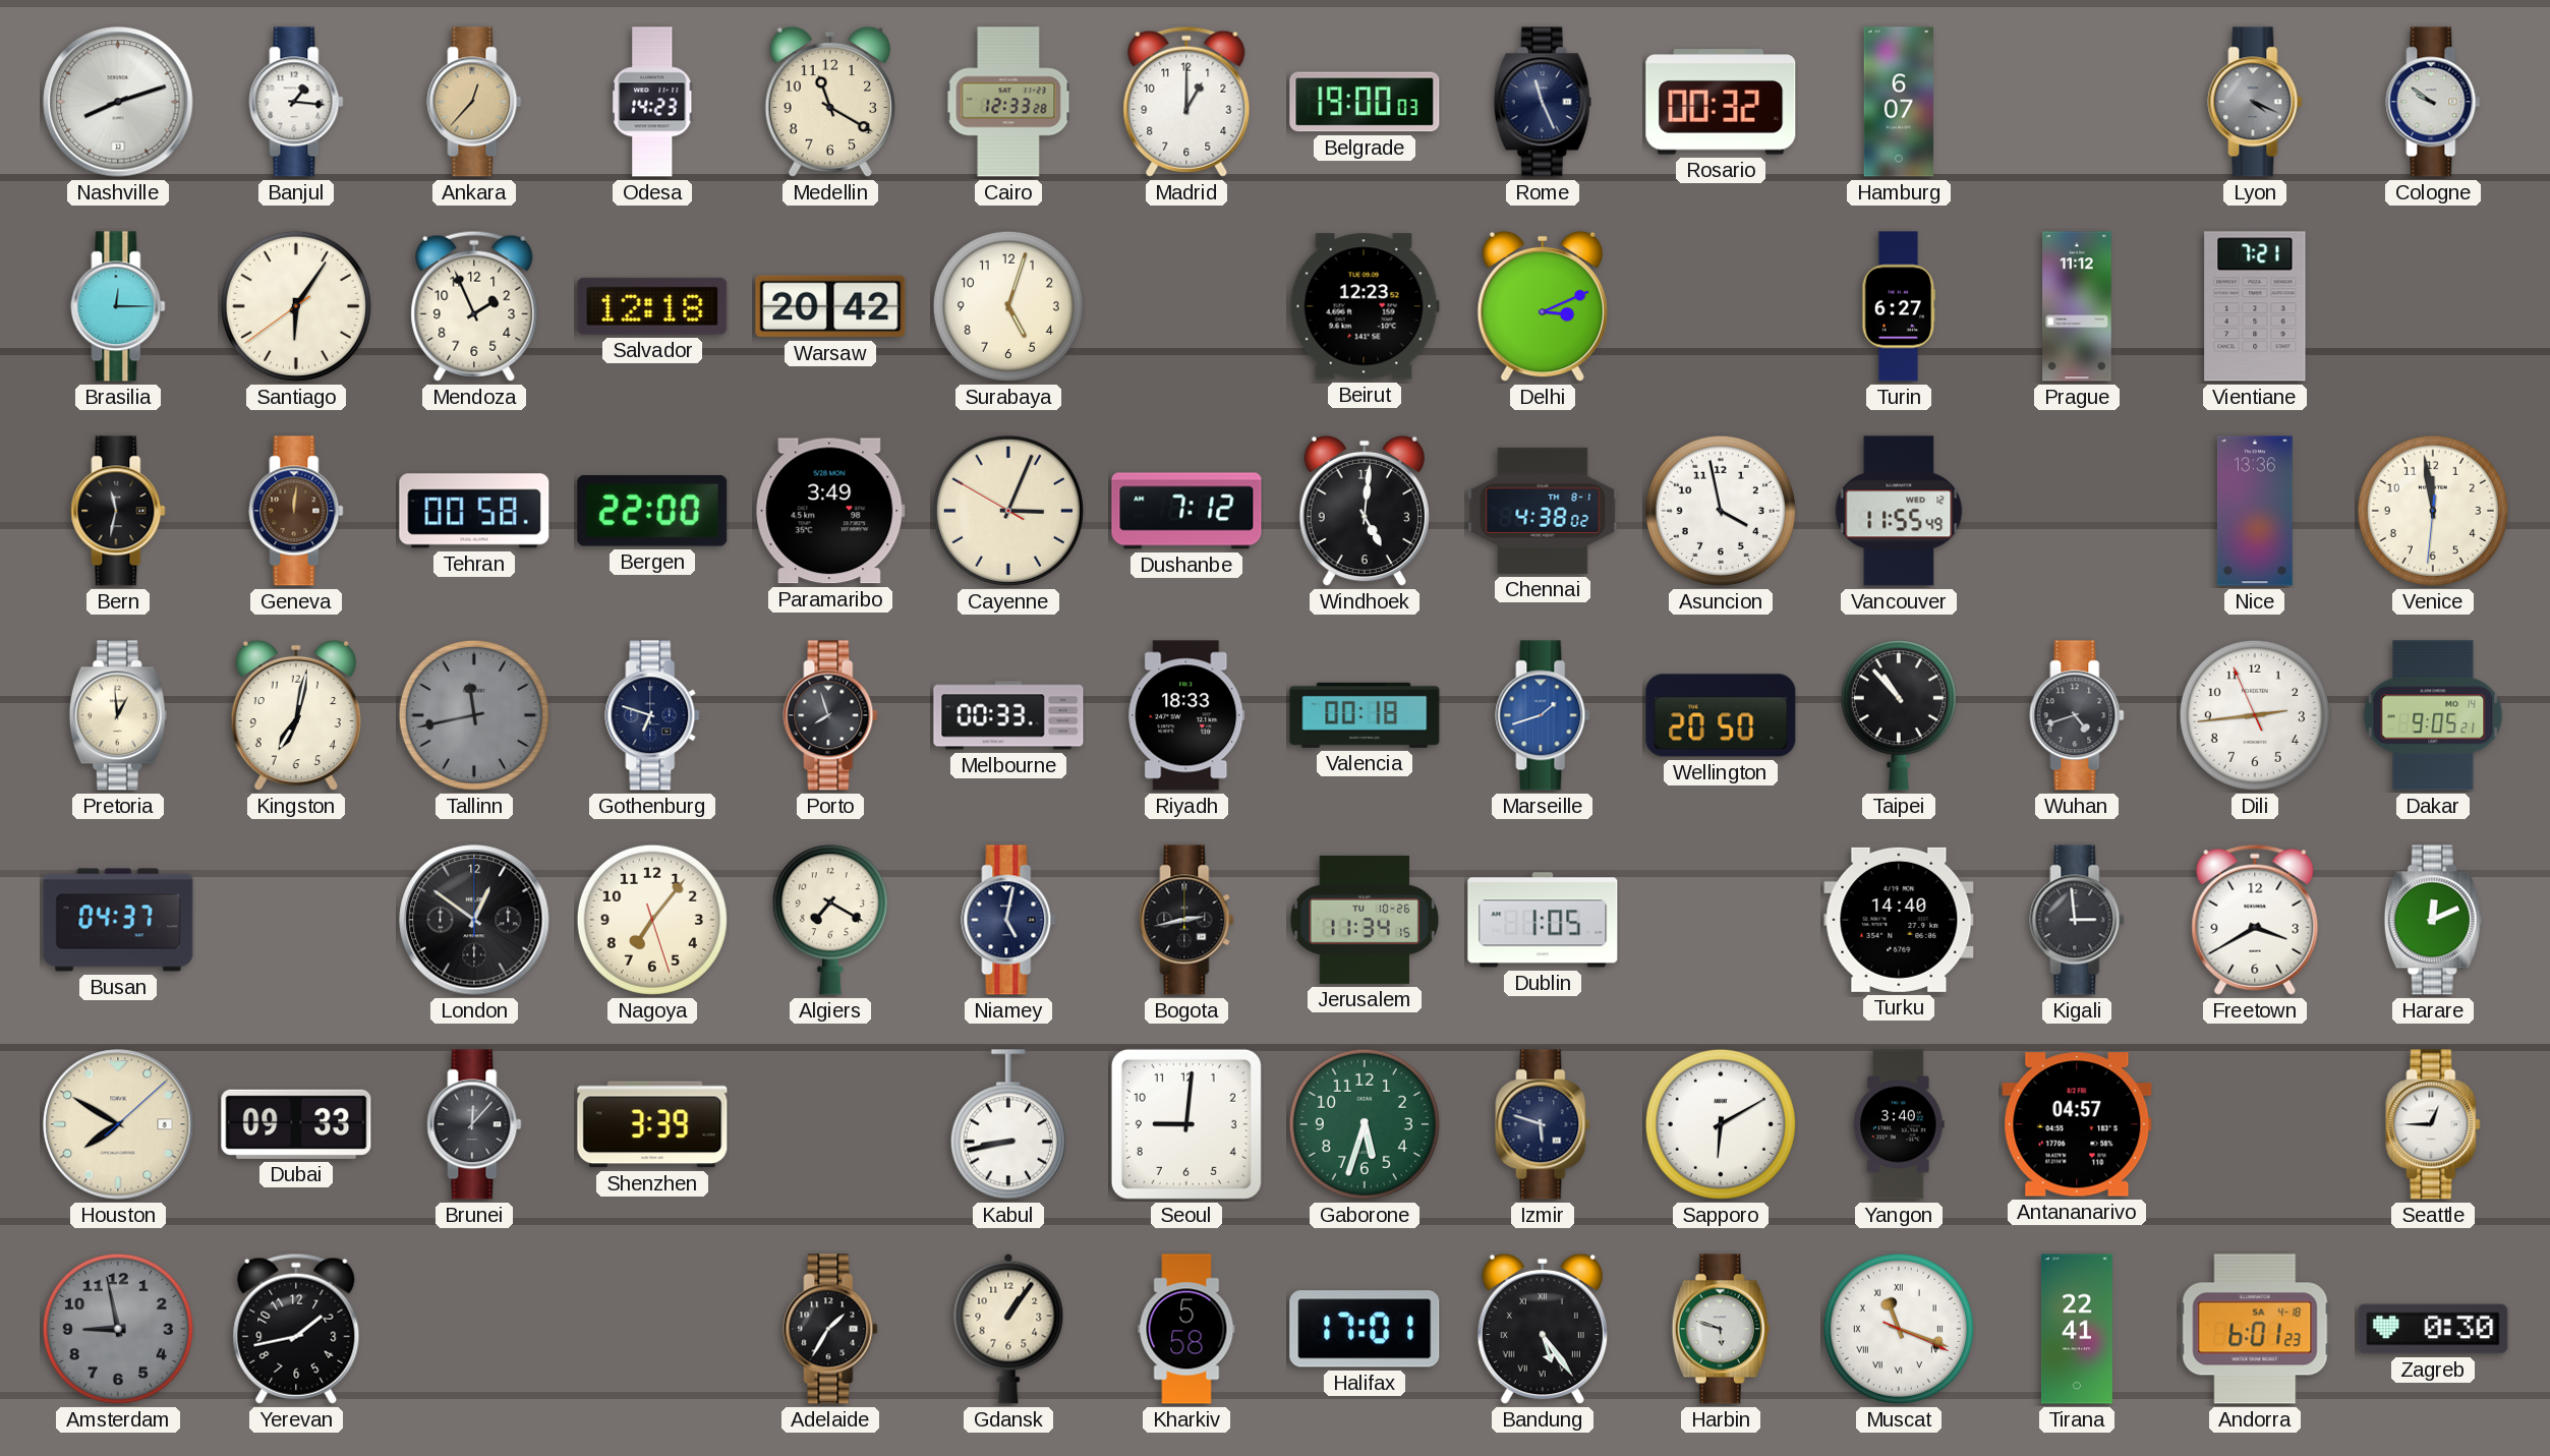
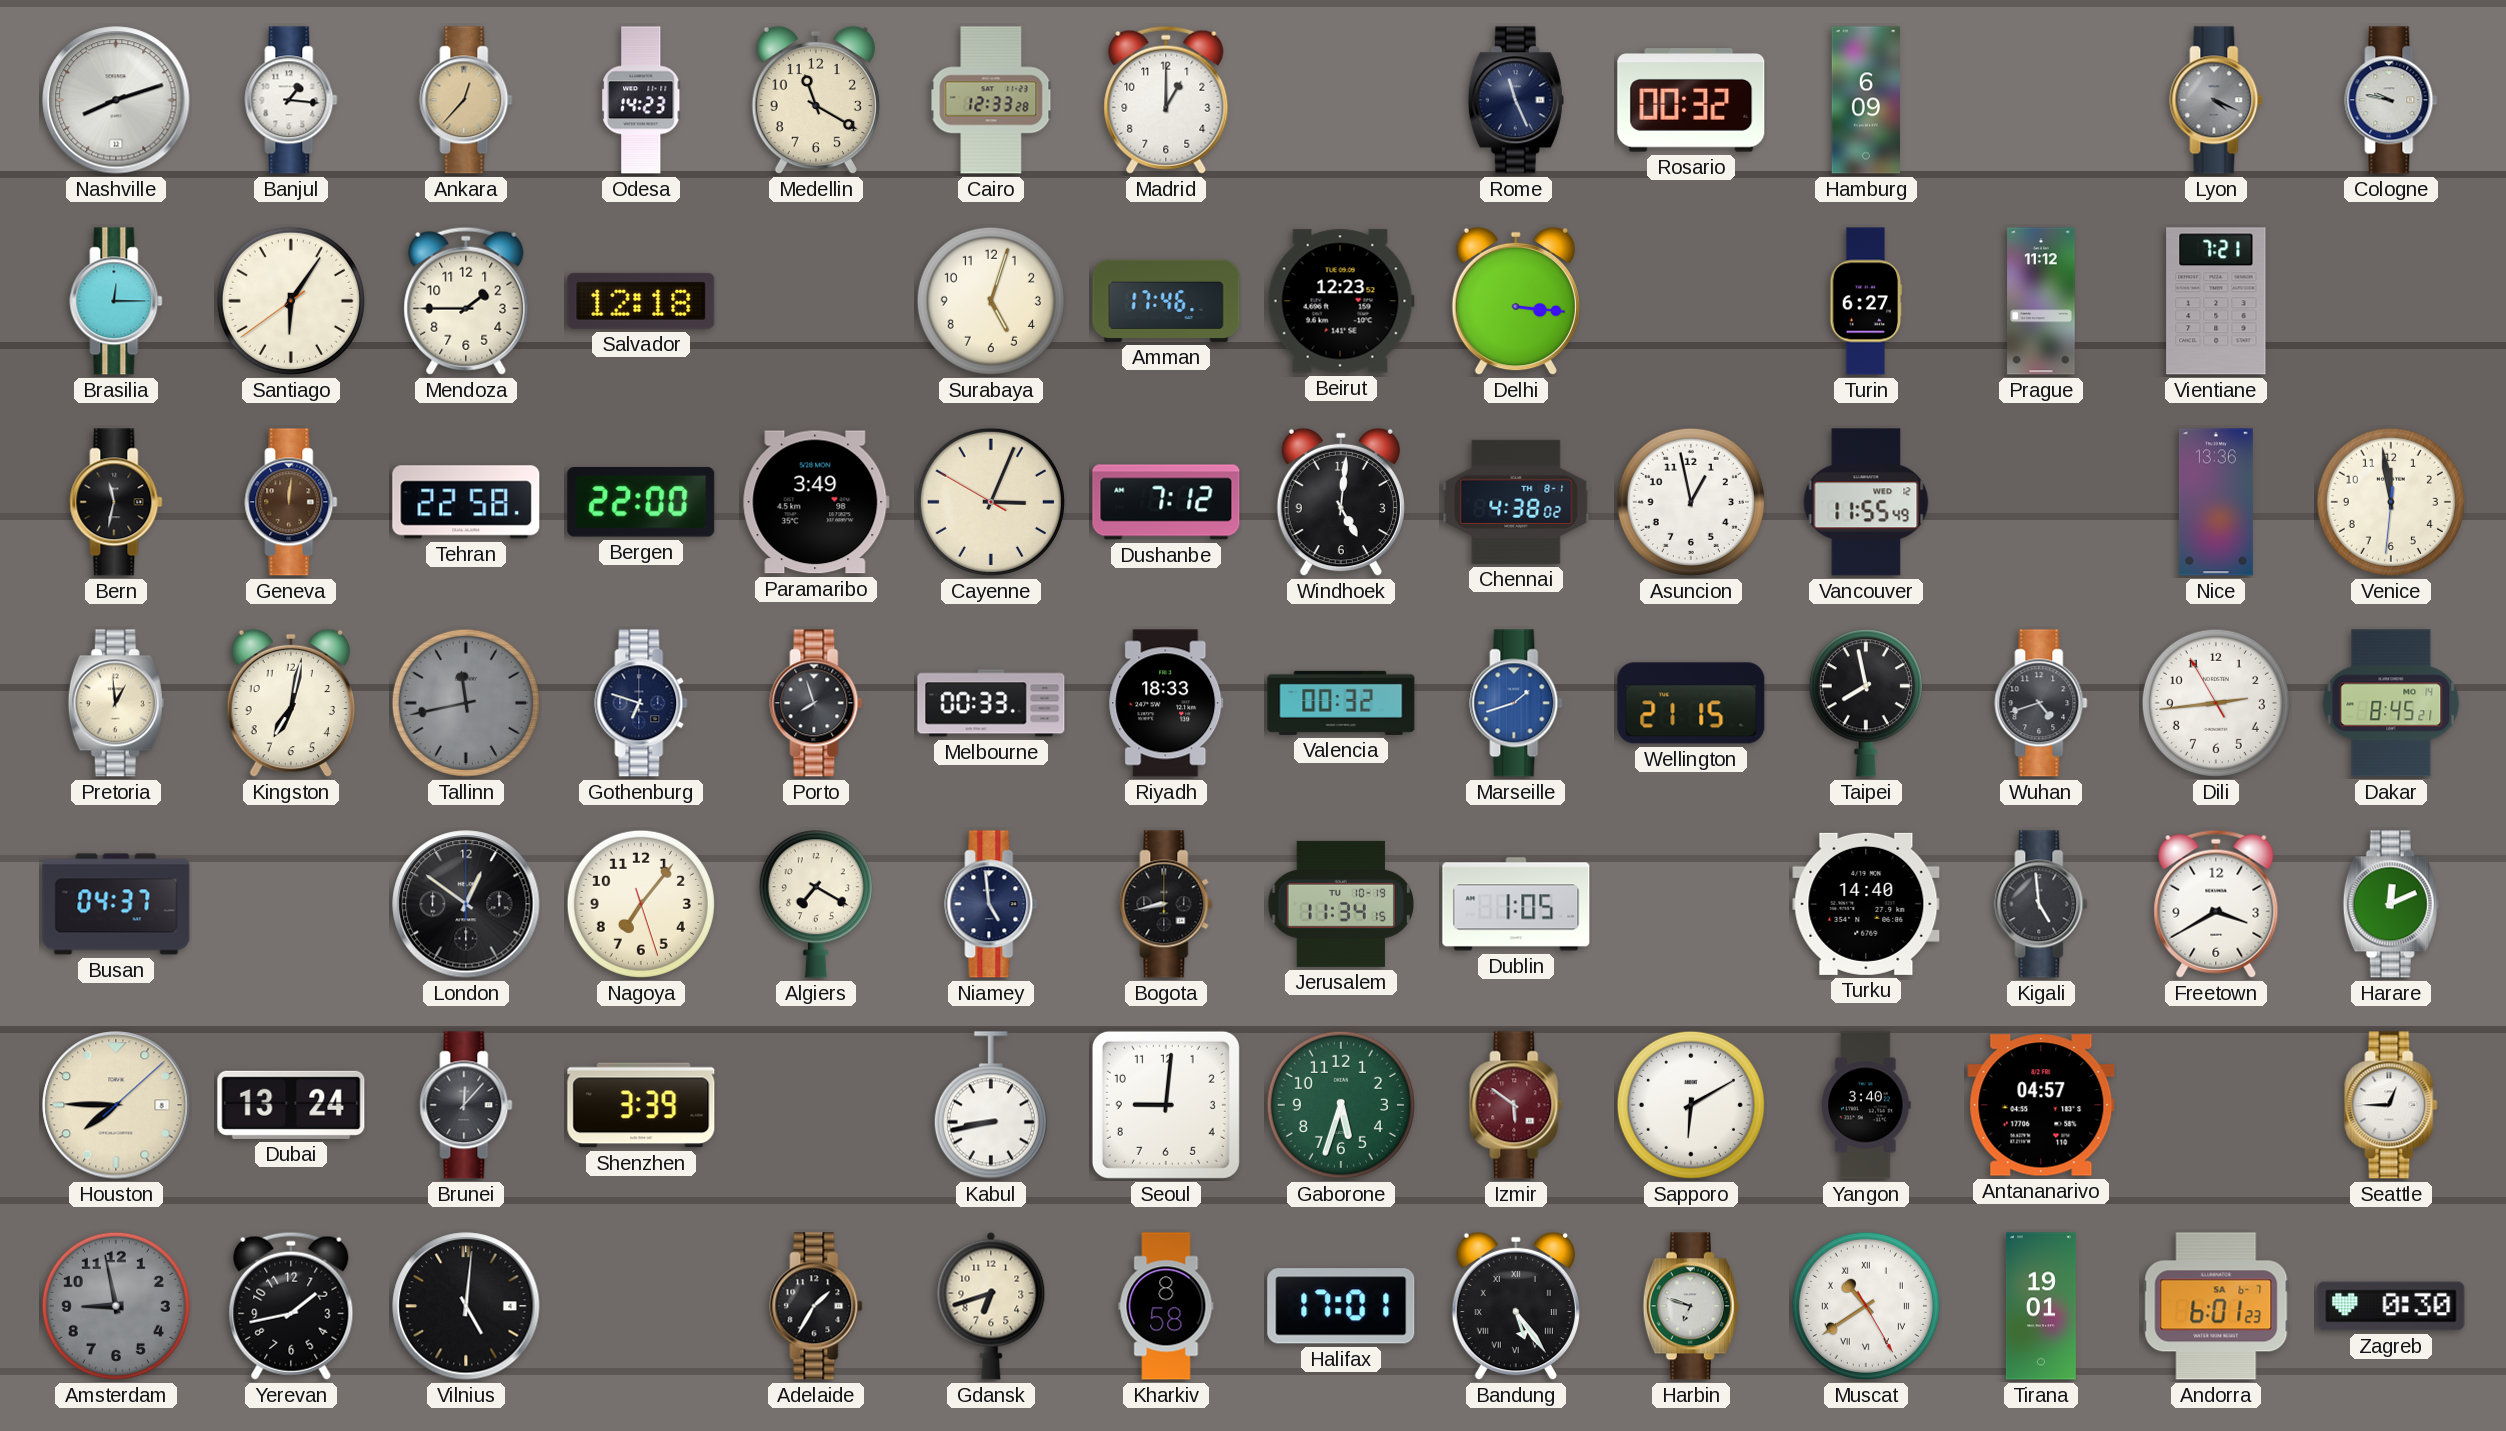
Belgrade: 19:00 -> none (1365, 102)
Hamburg: 6:07 -> 6:09 (1866, 100)
Cologne: 9:51 -> 9:47 (2391, 100)
Mendoza: 1:56 -> 1:45 (466, 301)
Warsaw: 20:42 -> none (830, 306)
Amman: none -> 17:46 (1166, 301)
Delhi: 3:11 -> 3:16 (1516, 301)
Tehran: 00:58 -> 22:58 (466, 502)
Asuncion: 3:58 -> 12:58 (1691, 502)
Valencia: 00:18 -> 00:32 (1341, 703)
Wellington: 20:50 -> 21:15 (1691, 703)
Taipei: 10:53 -> 7:58 (1866, 703)
Dili: 2:43:56 -> 2:43:55 (2216, 703)
Dakar: 9:05 -> 8:45 (2391, 703)
Niamey: 5:02 -> 4:59 (991, 904)
Bogota: 2:43 -> 8:43 (1166, 904)
Jerusalem date: TU 10-26 -> TU 10-19 (1340, 904)
Kigali: 2:59 -> 4:59 (2041, 904)
Houston: 7:50 -> 7:45 (116, 1105)
Dubai: 09:33 -> 13:24 (291, 1105)
Izmir: 5:48 -> 5:51 (1516, 1105)
Izmir dial: navy -> burgundy (1516, 1105)
Vilnius: none -> 5:01 (466, 1306)
Gdansk: 1:06 -> 6:42 (991, 1306)
Kharkiv: 5:58 -> 8:58 (1166, 1306)
Harbin: 5:48 -> 6:48 (1691, 1306)
Muscat: 11:18 -> 10:39 (1866, 1306)
Tirana: 22:41 -> 19:01 (2041, 1306)
Andorra date: SA 4-18 -> SA 6-7 (2216, 1306)
